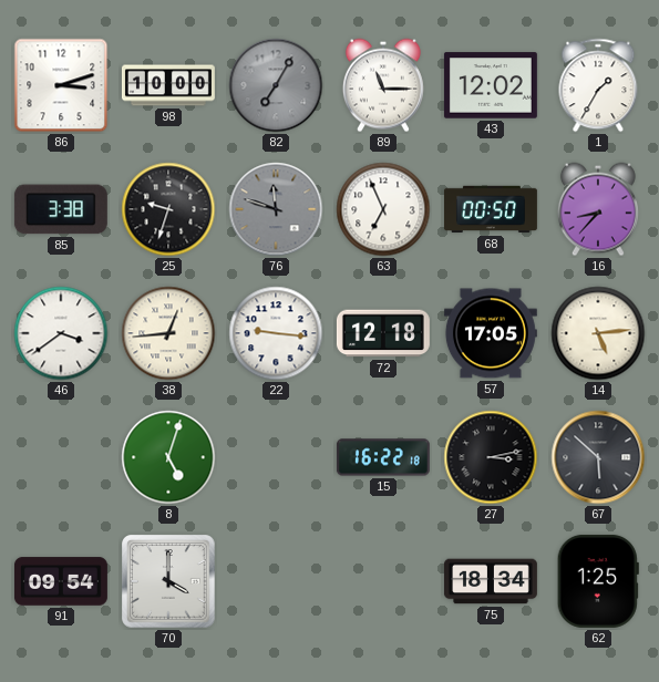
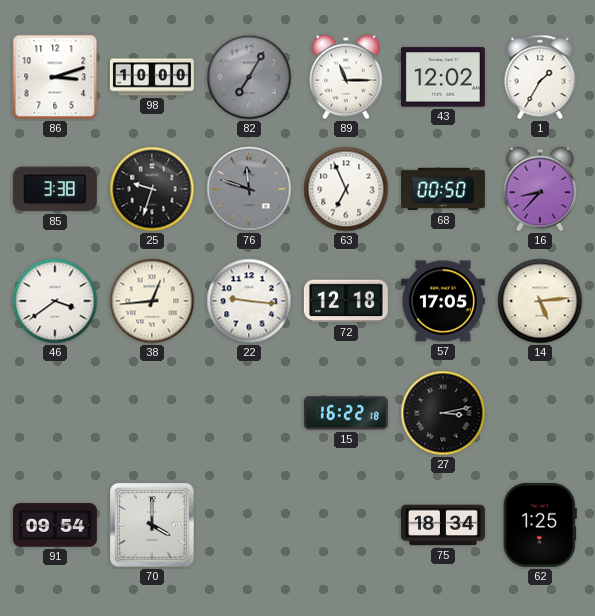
8: 5:03 -> none (168, 457)
67: 5:52 -> none (598, 457)
